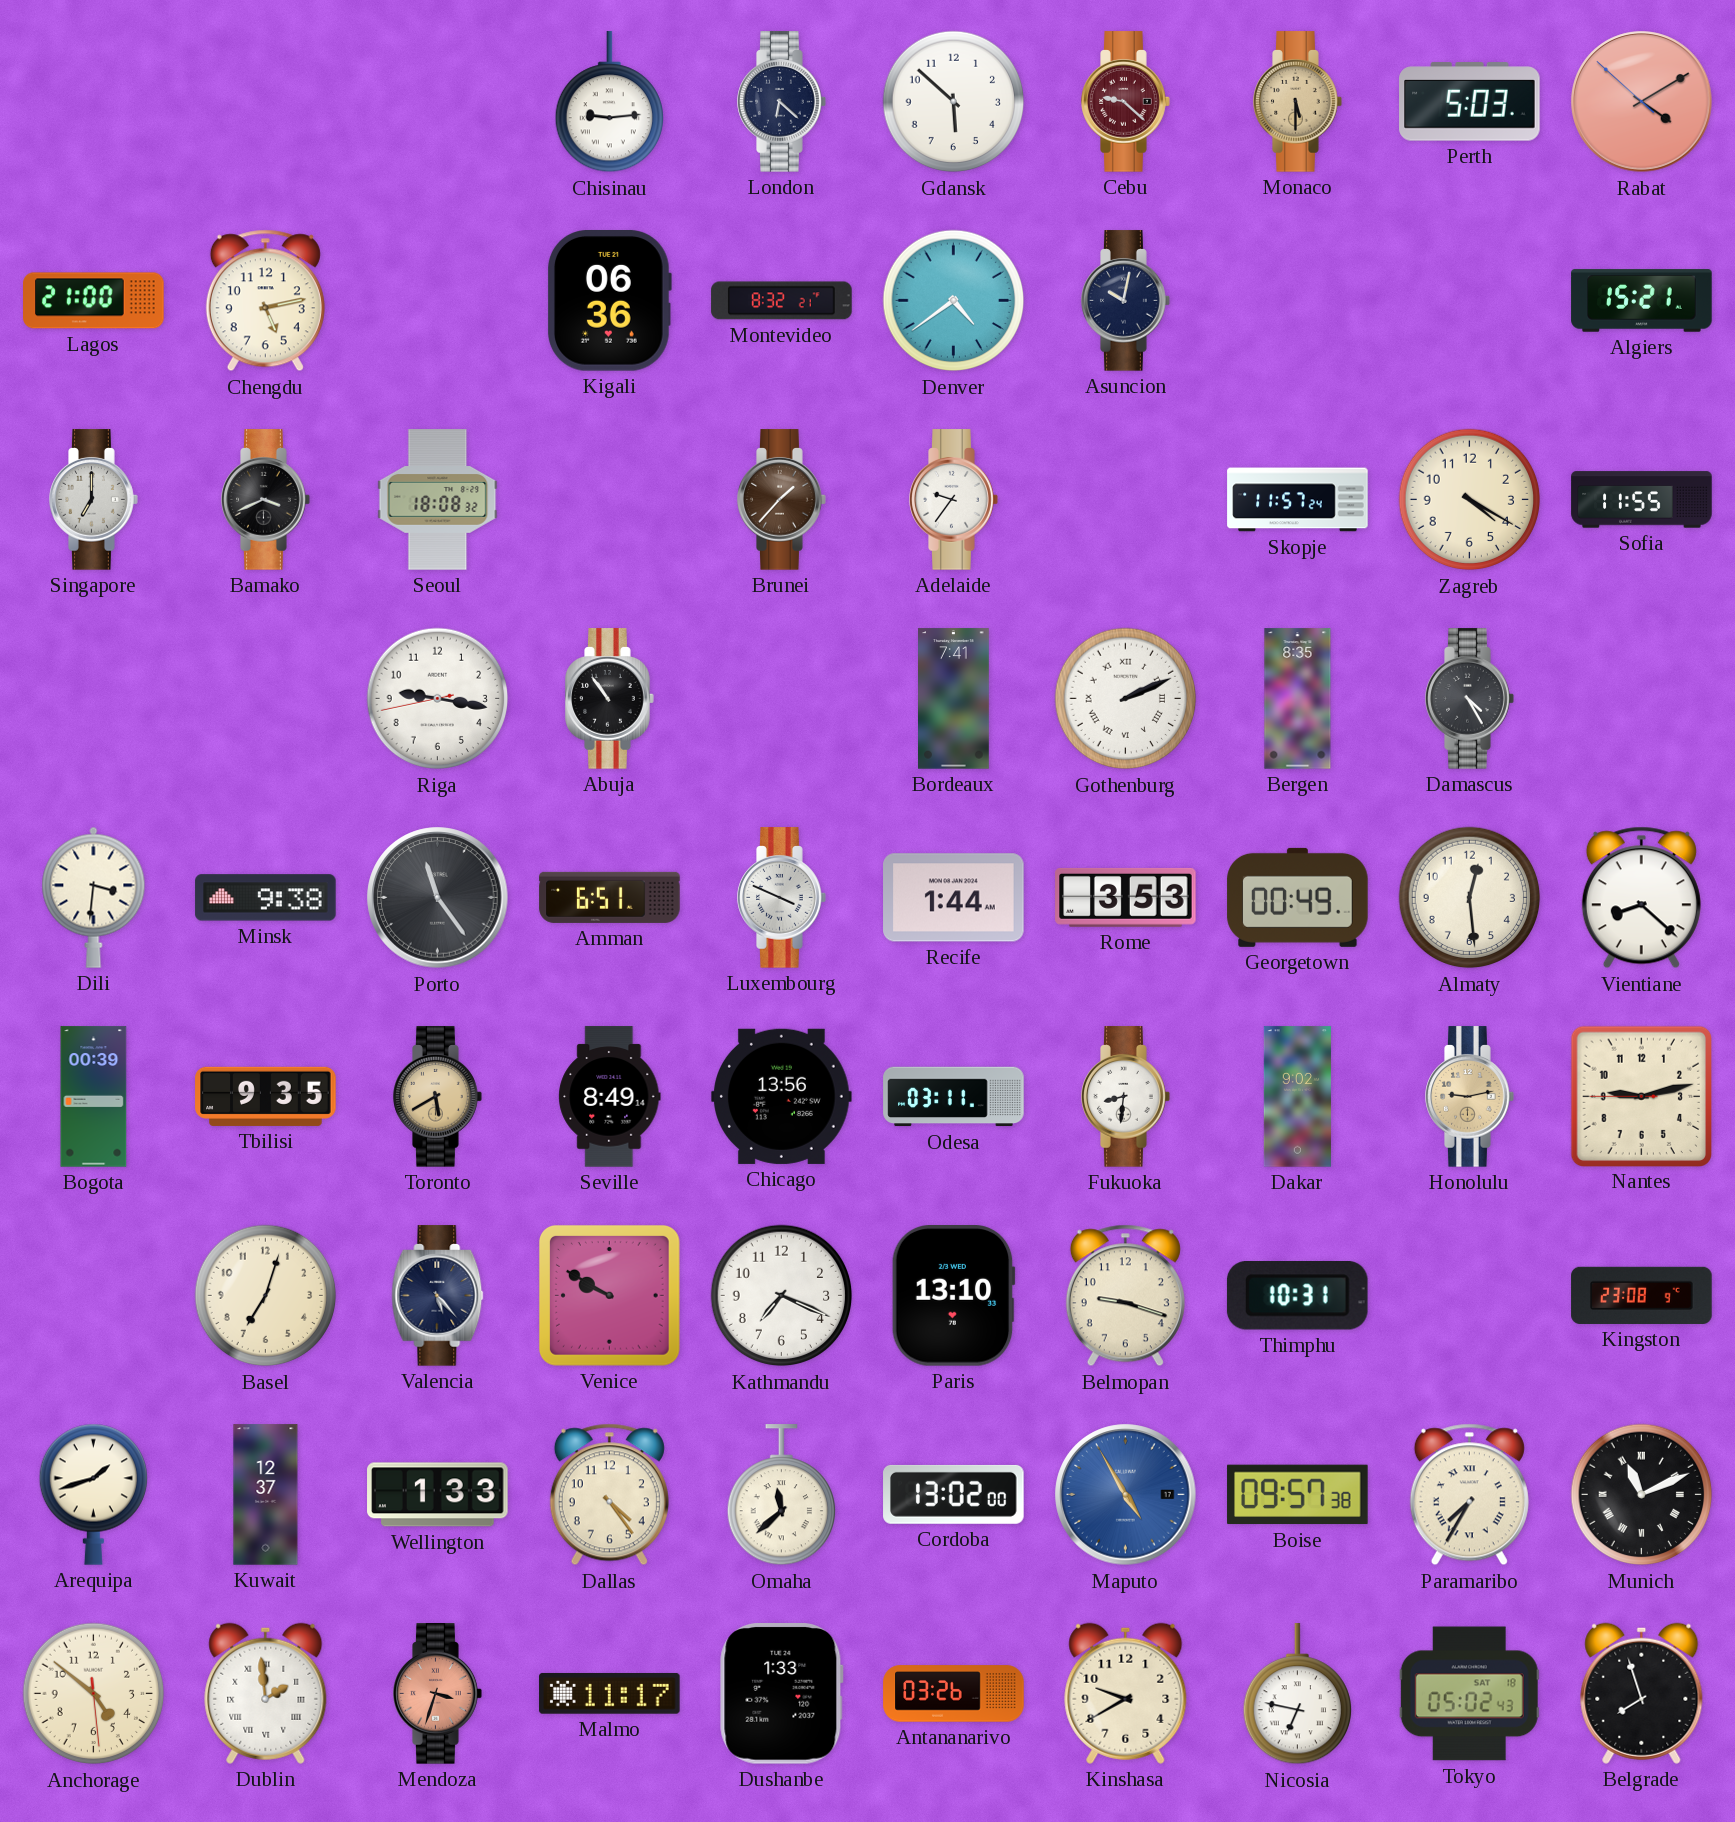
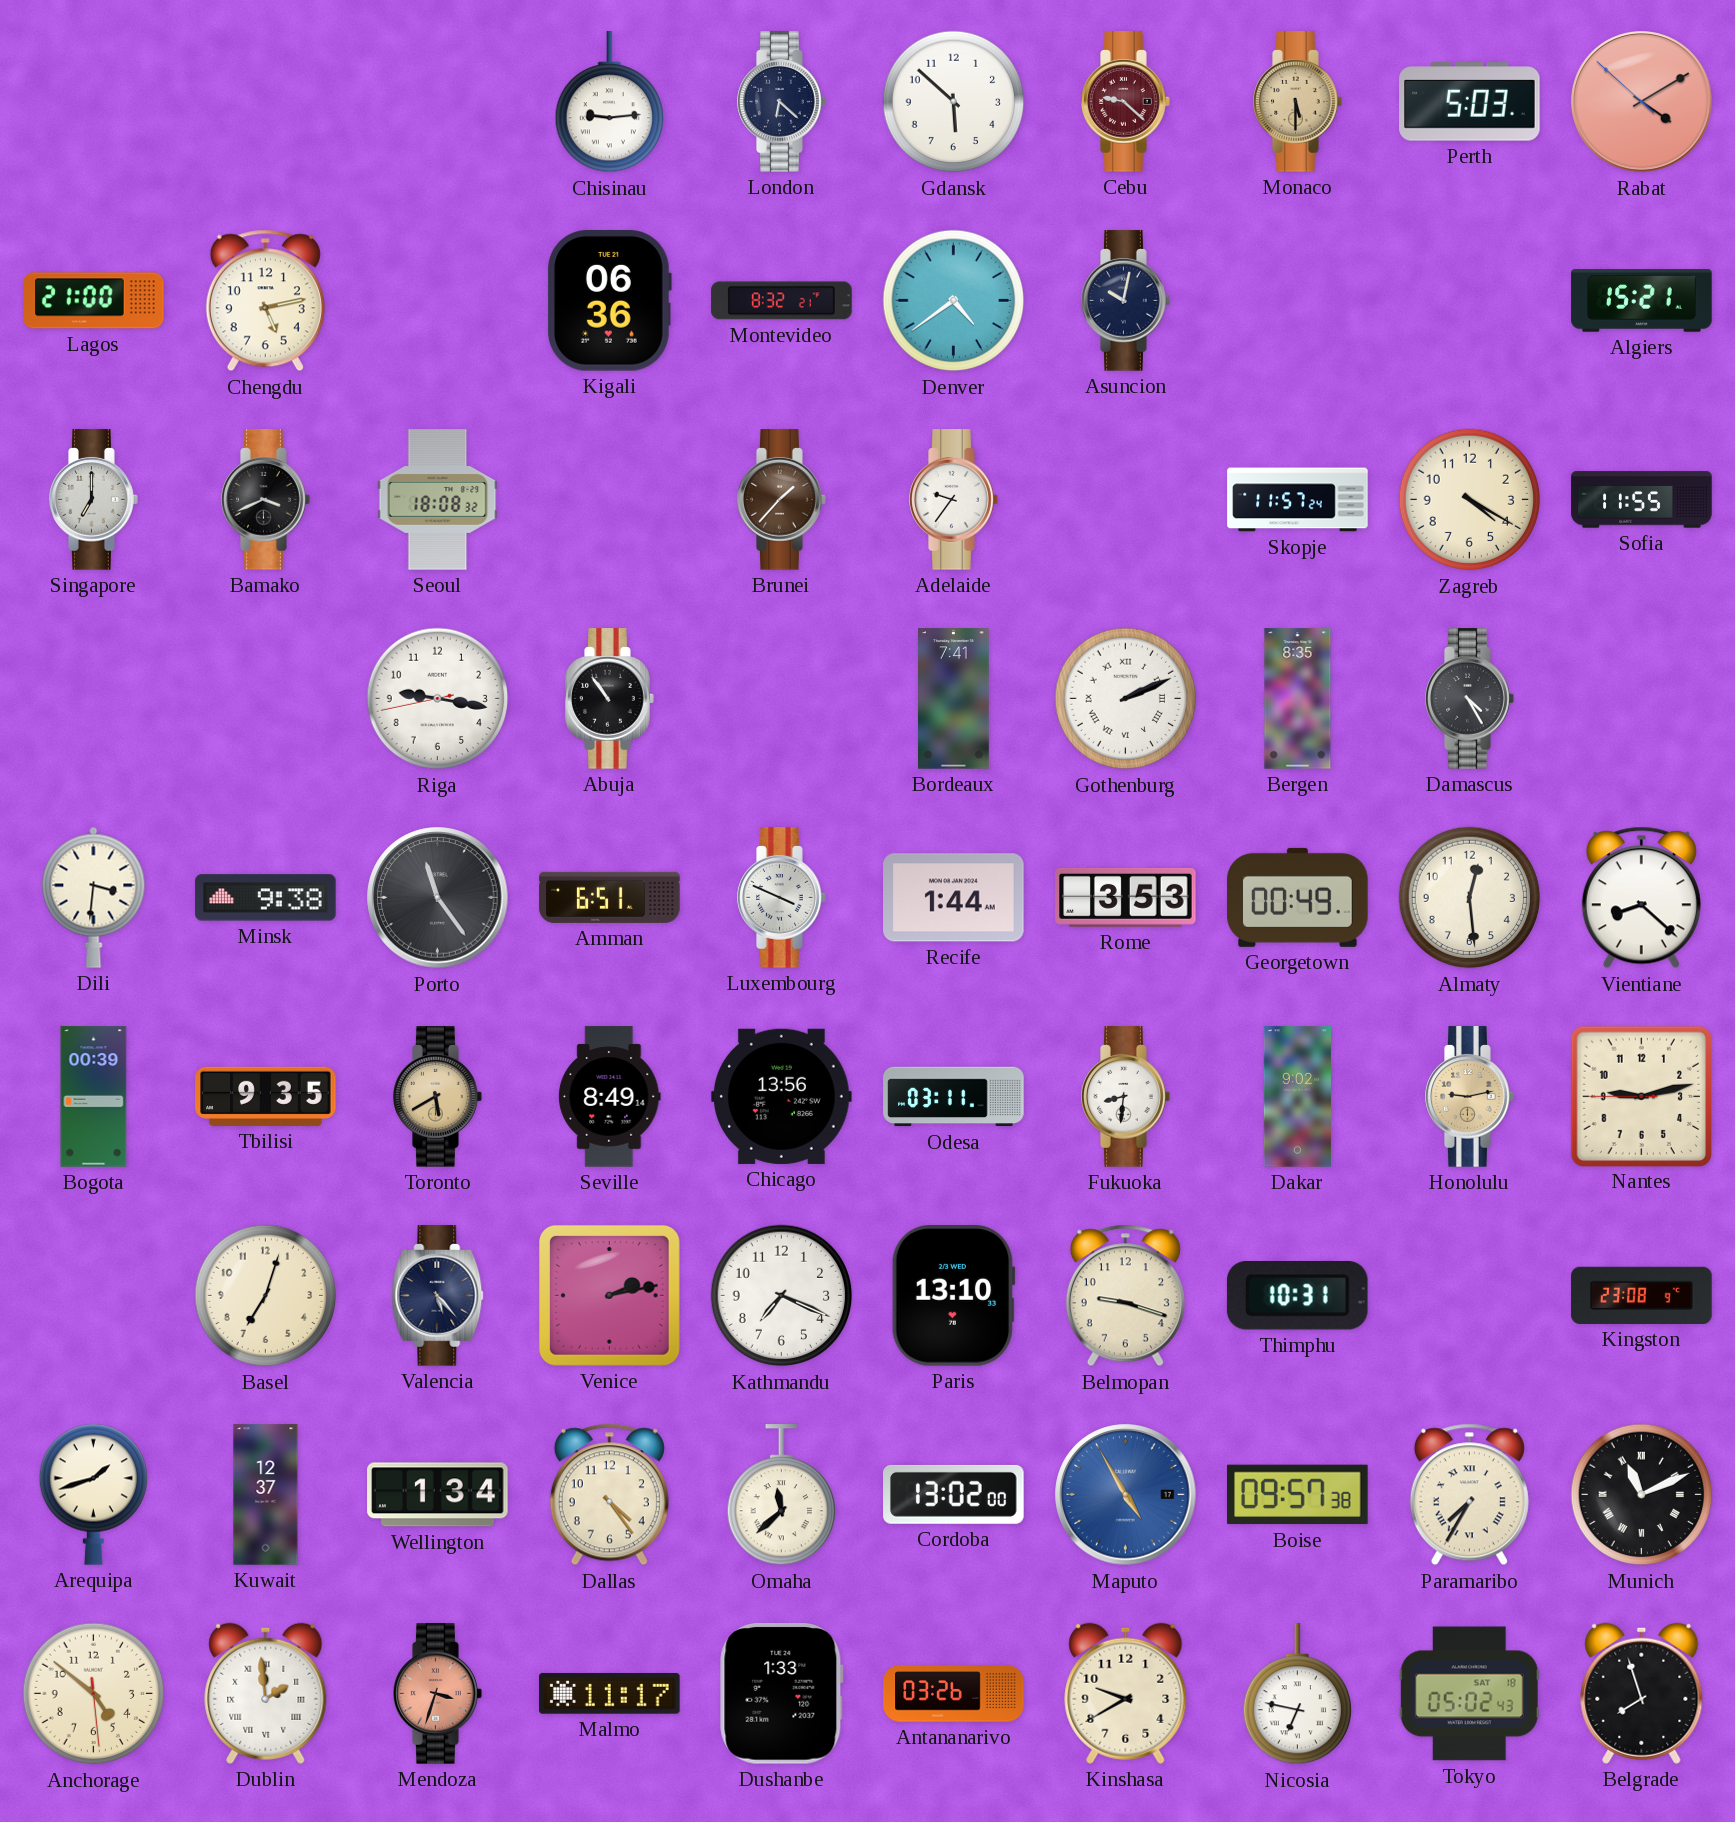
Venice: 9:50 -> 2:13 (609, 1295)
Wellington: 1:33 -> 1:34 (438, 1495)
